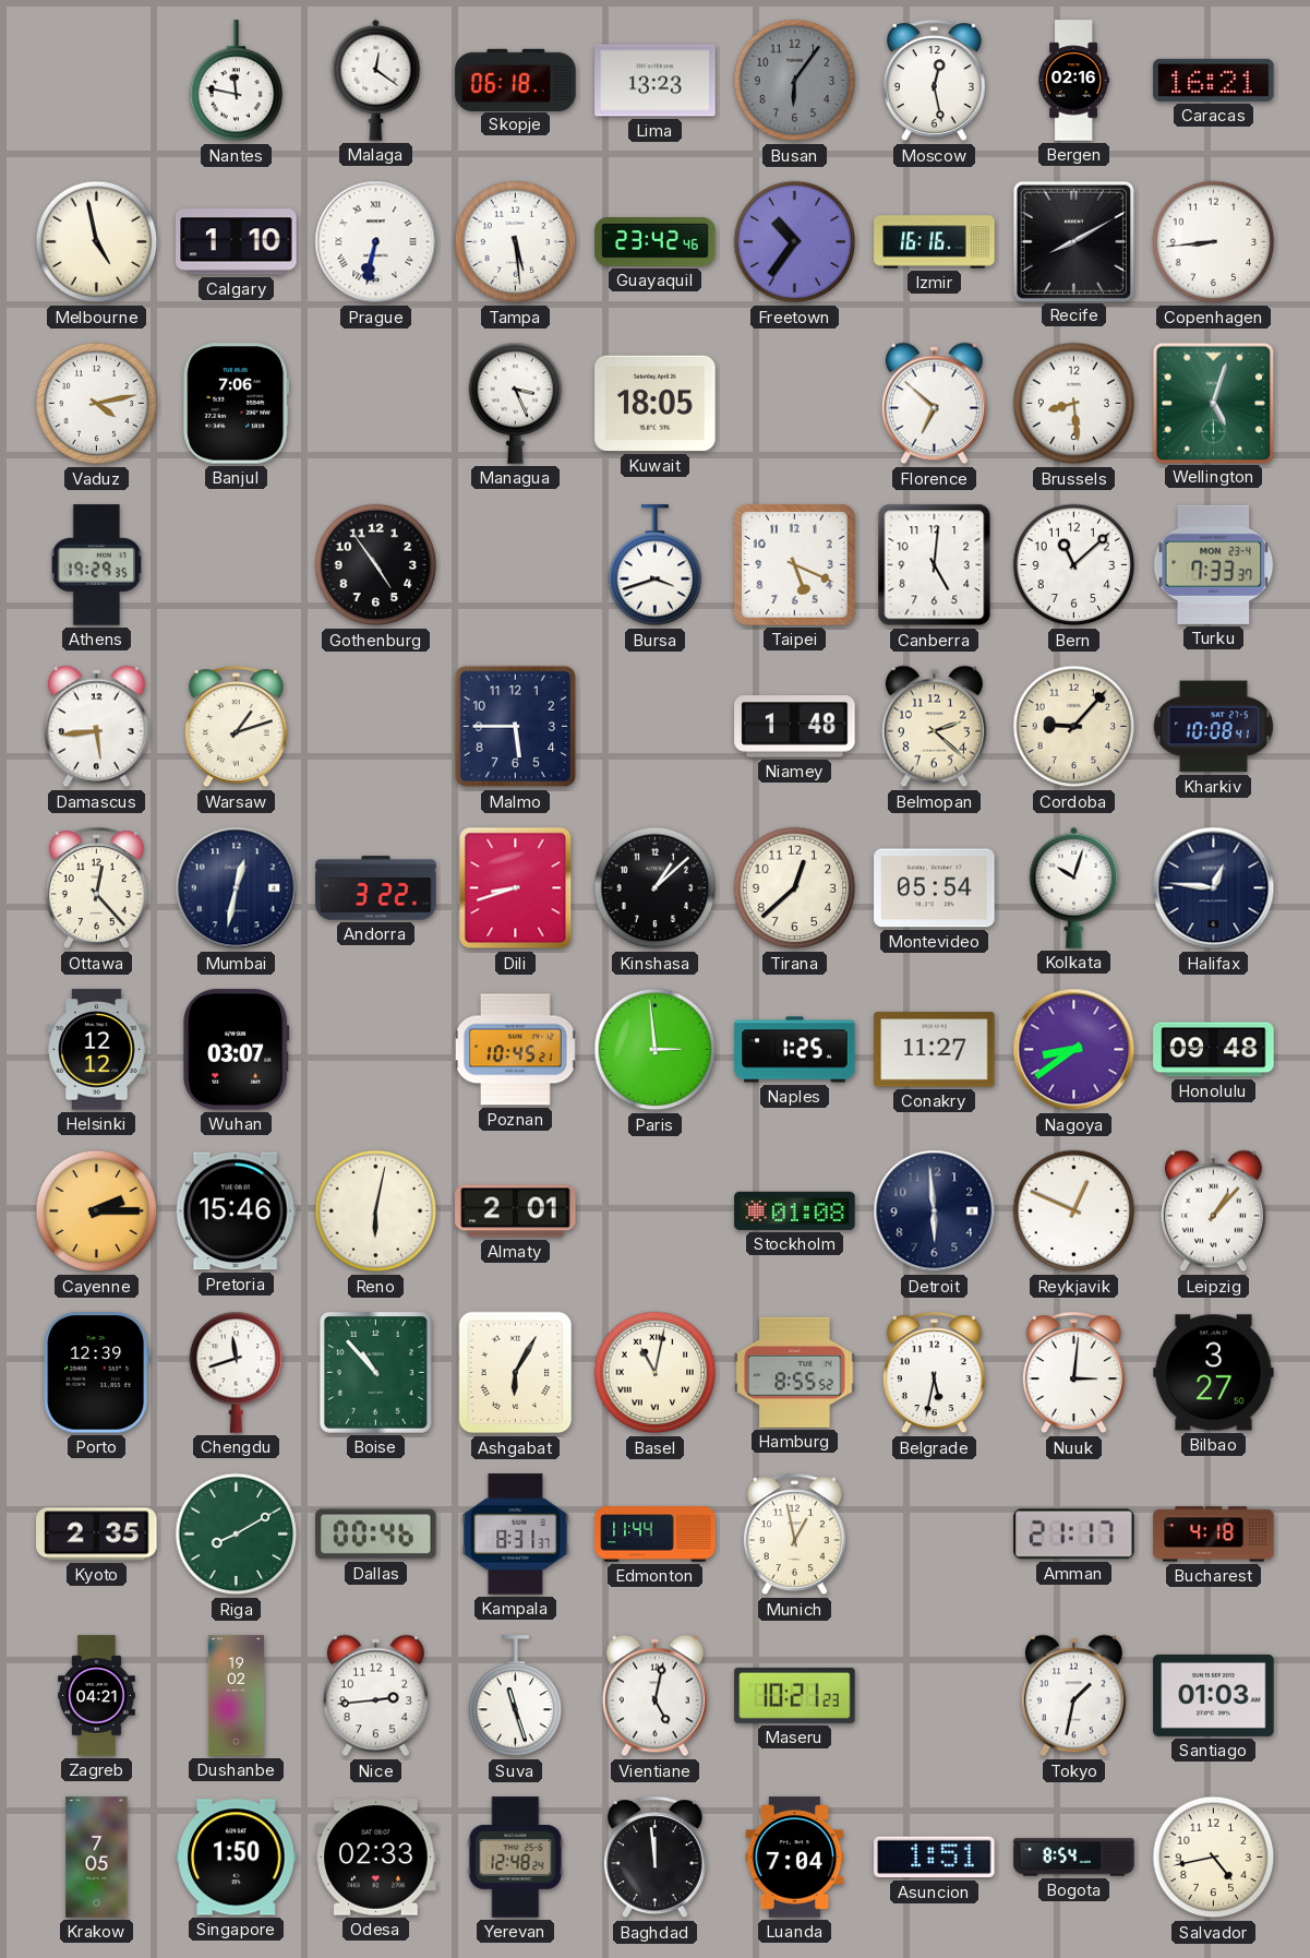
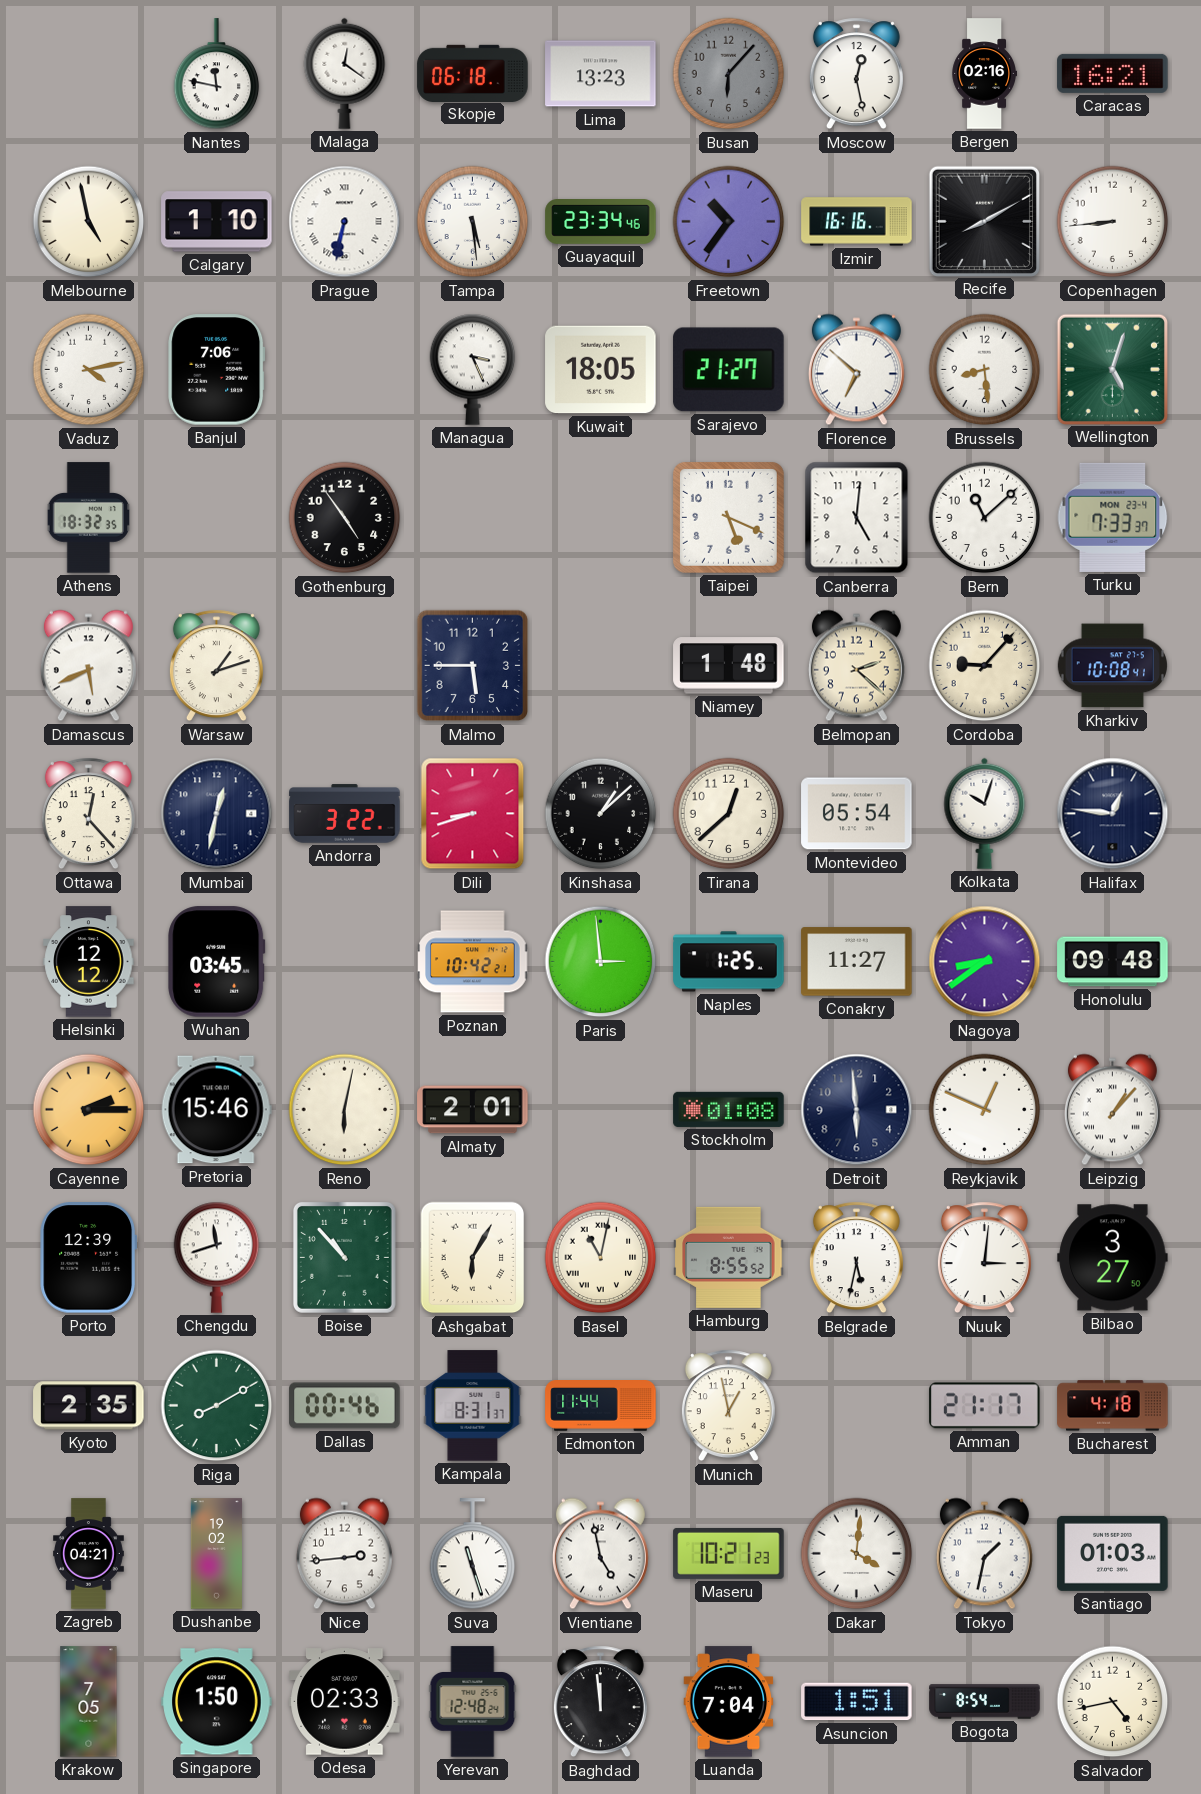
Busan: 6:06 -> 6:07 (729, 74)
Guayaquil: 23:42 -> 23:34 (601, 222)
Sarajevo: none -> 21:27 (729, 370)
Athens: 19:29 -> 18:32 (88, 518)
Bursa: 3:42 -> none (656, 565)
Damascus: 5:44 -> 5:41 (88, 666)
Wuhan: 03:07 -> 03:45 (217, 962)
Poznan: 10:45 -> 10:42 (473, 962)
Vientiane: 5:02 -> 4:58 (600, 1554)
Dakar: none -> 4:01 (857, 1554)
